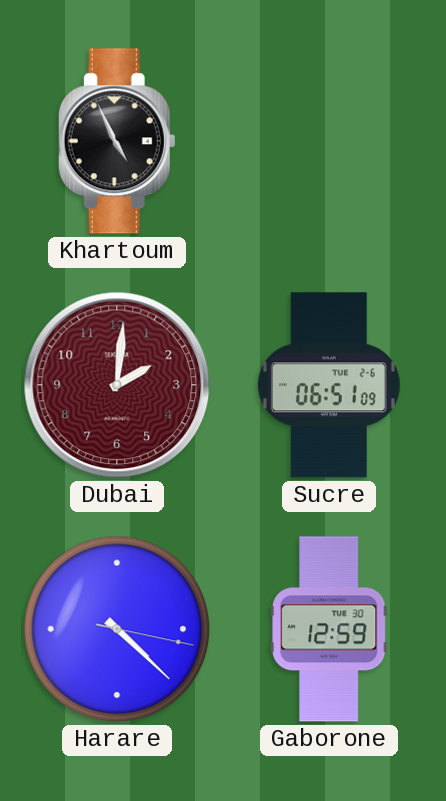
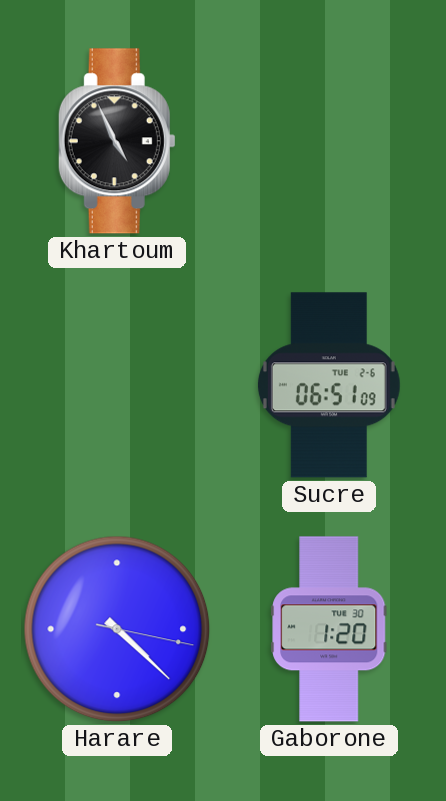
Dubai: 2:01 -> none (117, 385)
Gaborone: 12:59 -> 1:20 (329, 629)
